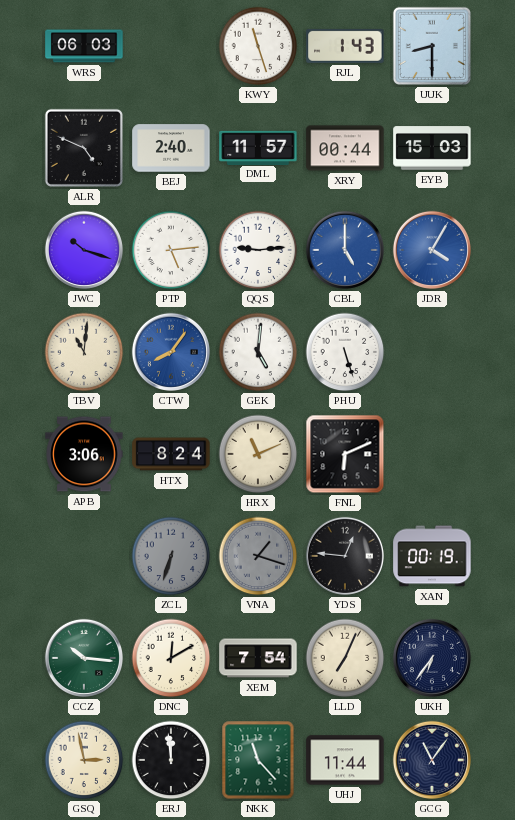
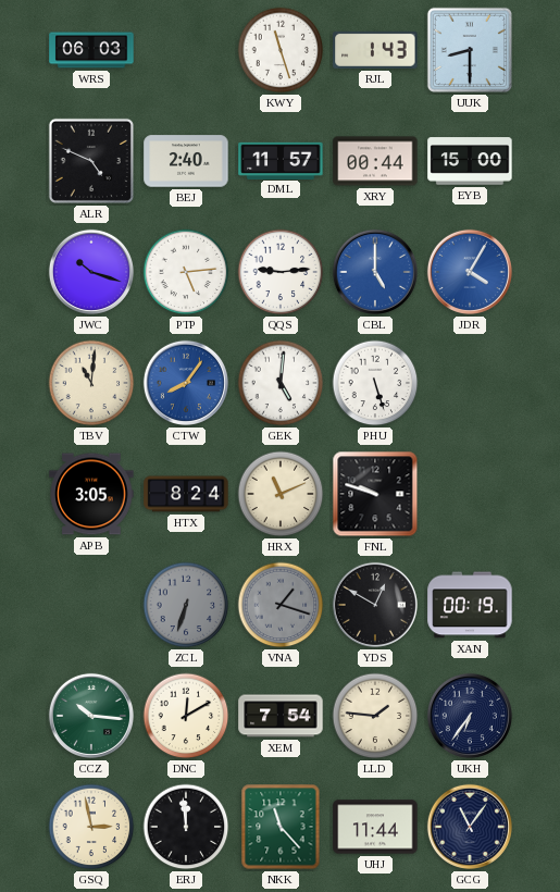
EYB: 15:03 -> 15:00 (470, 161)
APB: 3:06 -> 3:05 (91, 494)
FNL: 6:11 -> 9:48 (375, 494)
YDS: 12:46 -> 12:50 (375, 605)
LLD: 7:04 -> 1:46 (375, 716)
